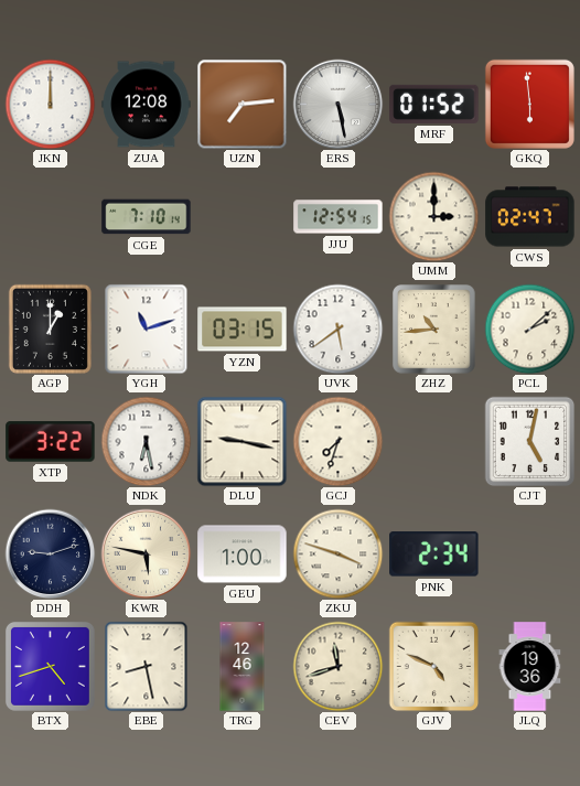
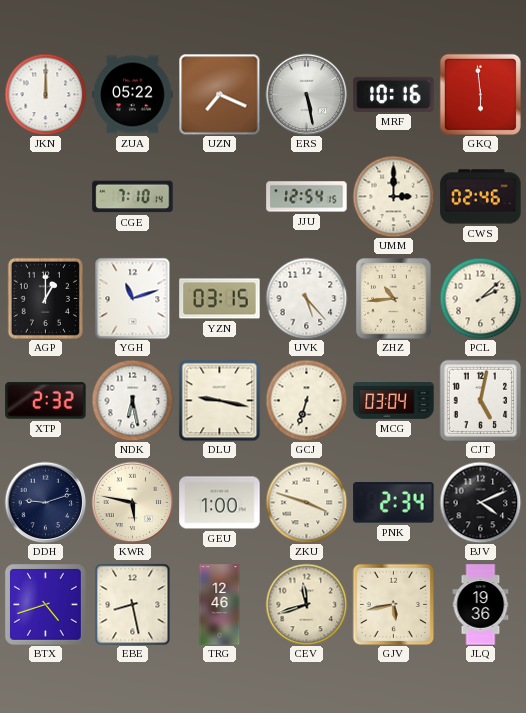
ZUA: 12:08 -> 05:22 (133, 95)
UZN: 7:14 -> 7:19 (219, 94)
MRF: 01:52 -> 10:16 (394, 94)
CWS: 02:47 -> 02:46 (481, 197)
UVK: 5:39 -> 5:23 (306, 298)
XTP: 3:22 -> 2:32 (46, 401)
GCJ: 7:33 -> 6:33 (306, 400)
MCG: none -> 03:04 (394, 401)
BJV: none -> 4:11 (480, 502)
GJV: 4:49 -> 5:43 (393, 604)
